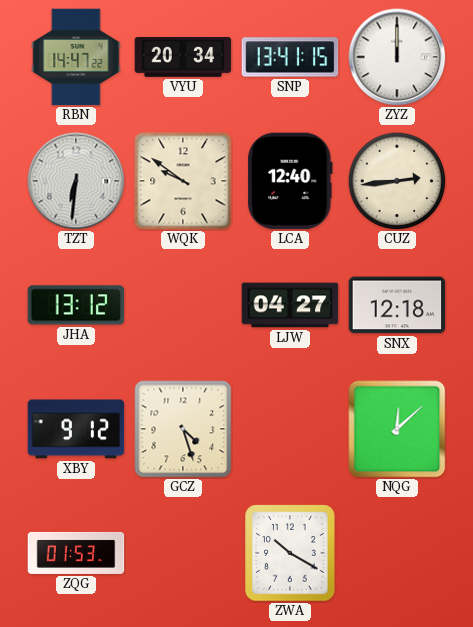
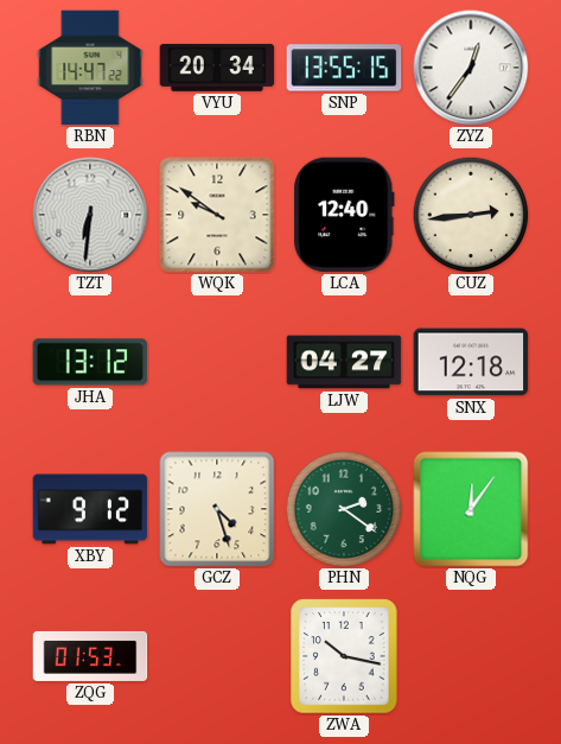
SNP: 13:41 -> 13:55 (344, 68)
ZYZ: 12:00 -> 12:36 (471, 68)
PHN: none -> 2:21 (344, 509)
NQG: 12:08 -> 12:06 (471, 509)
ZWA: 10:20 -> 10:17 (344, 656)
